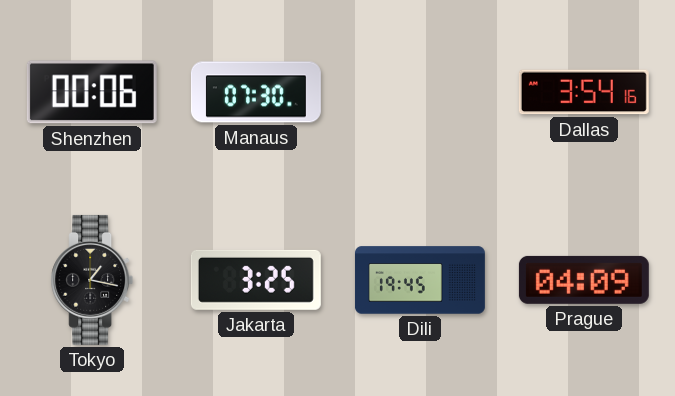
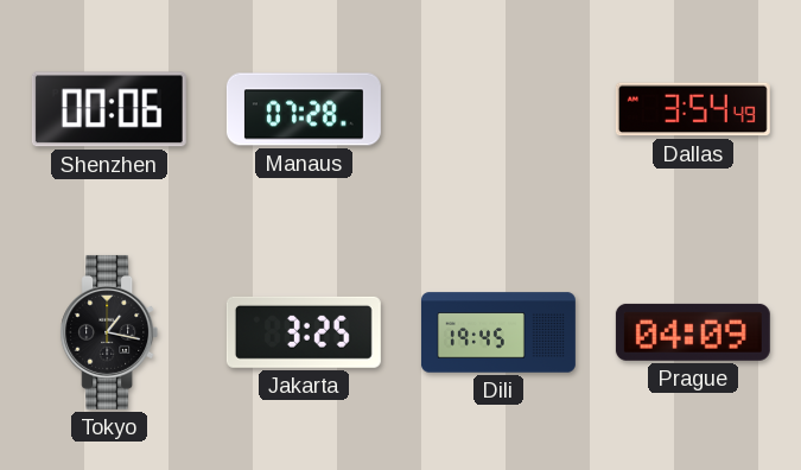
Manaus: 07:30 -> 07:28 (304, 109)
Dallas: 3:54:16 -> 3:54:49 (693, 109)
